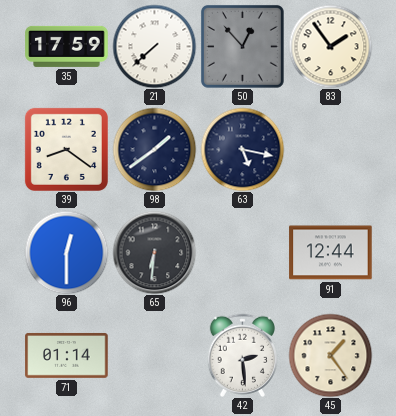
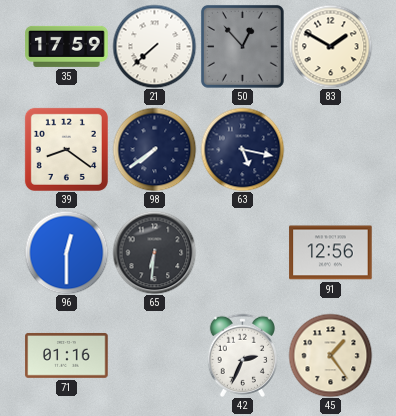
83: 1:54 -> 1:50 (330, 46)
98: 1:39 -> 7:39 (154, 149)
91: 12:44 -> 12:56 (331, 253)
71: 01:14 -> 01:16 (67, 355)
42: 2:29 -> 2:34 (242, 355)
